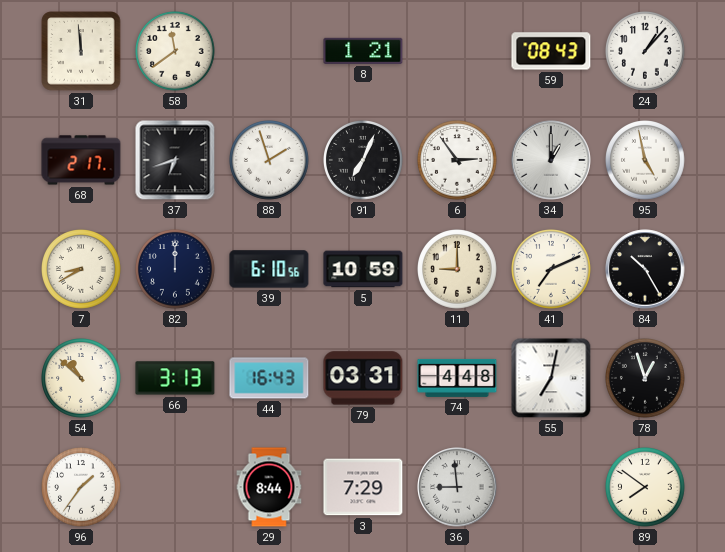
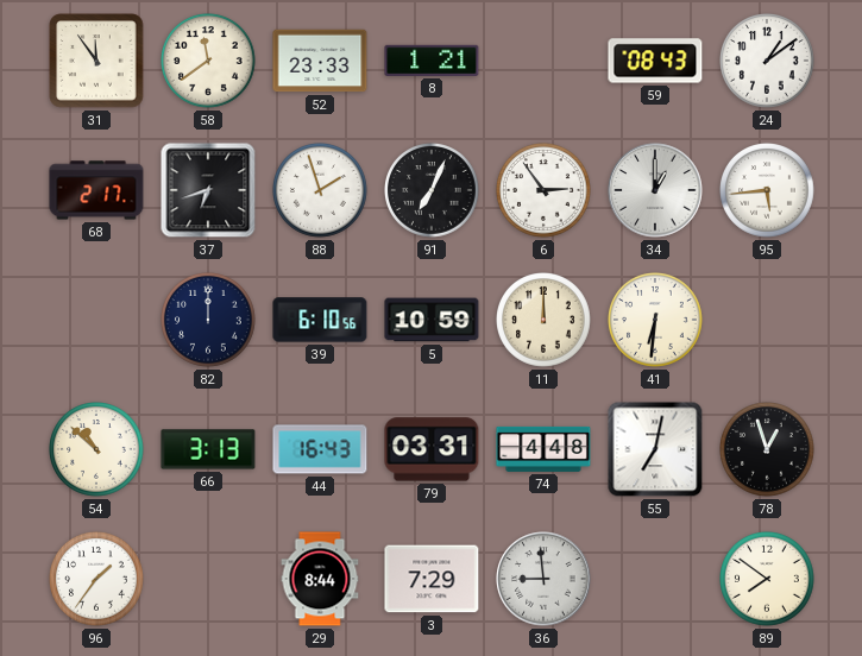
31: 11:59 -> 11:54 (96, 61)
52: none -> 23:33 (320, 61)
24: 1:07 -> 1:09 (768, 62)
95: 4:58 -> 5:44 (768, 191)
7: 8:40 -> none (82, 270)
11: 9:00 -> 12:00 (545, 321)
41: 7:11 -> 6:31 (656, 321)
84: 10:25 -> none (645, 269)
